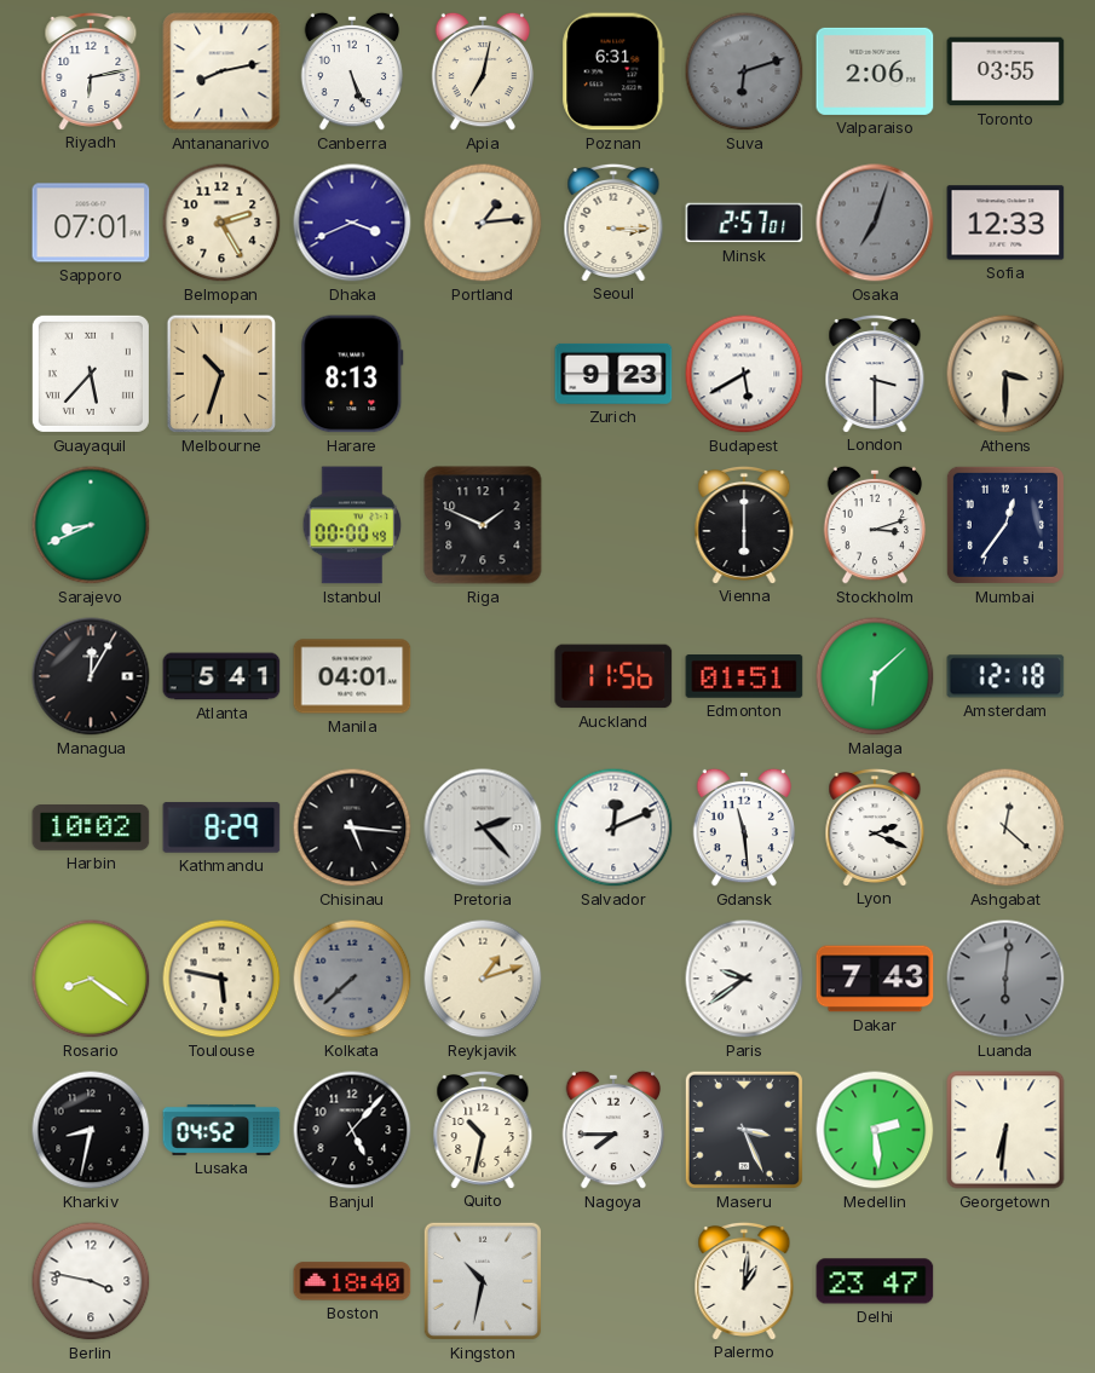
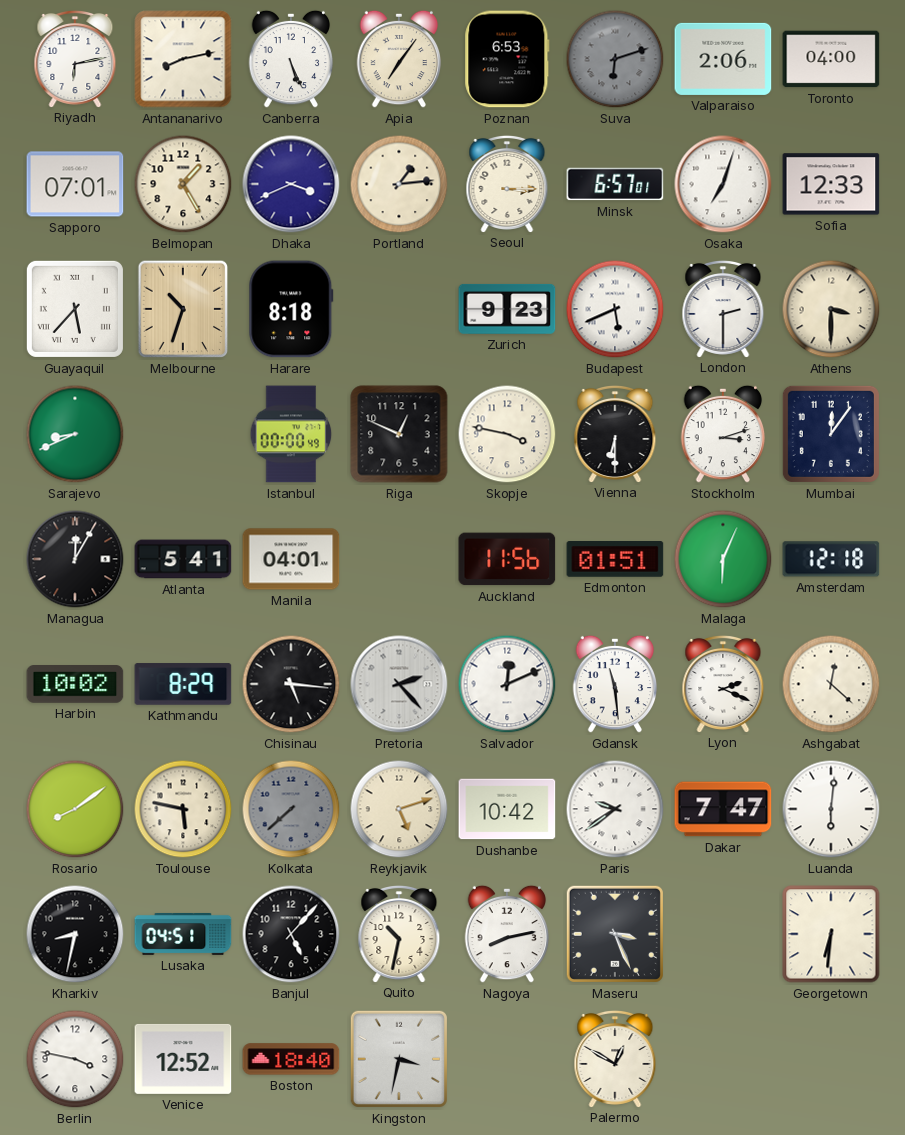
Apia: 7:02 -> 7:06 (399, 59)
Poznan: 6:31 -> 6:53 (507, 59)
Toronto: 03:55 -> 04:00 (831, 59)
Belmopan: 2:25 -> 1:25 (183, 184)
Minsk: 2:57 -> 6:57 (615, 184)
Osaka dial: grey -> white (723, 184)
Harare: 8:13 -> 8:18 (291, 309)
Budapest: 5:40 -> 5:41 (615, 309)
London: 3:30 -> 2:30 (723, 308)
Riga: 1:49 -> 12:49 (399, 434)
Skopje: none -> 3:47 (507, 434)
Vienna: 6:00 -> 6:30 (615, 433)
Mumbai: 12:36 -> 12:06 (831, 434)
Malaga: 6:08 -> 6:04 (723, 559)
Rosario: 8:21 -> 8:09 (75, 809)
Reykjavik: 1:12 -> 5:12 (399, 809)
Dushanbe: none -> 10:42 (507, 809)
Dakar: 7:43 -> 7:47 (723, 809)
Luanda dial: grey -> white (831, 809)
Lusaka: 04:52 -> 04:51 (183, 934)
Nagoya: 7:45 -> 8:13 (507, 934)
Medellin: 2:29 -> none (875, 1130)
Venice: none -> 12:52 (183, 1059)
Kingston: 10:32 -> 3:32 (399, 1059)
Palermo: 1:01 -> 12:50 (615, 1058)
Delhi: 23:47 -> none (875, 1281)
